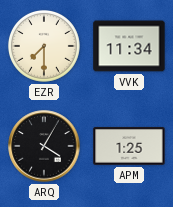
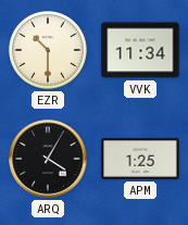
EZR: 7:30 -> 10:30 (48, 50)
